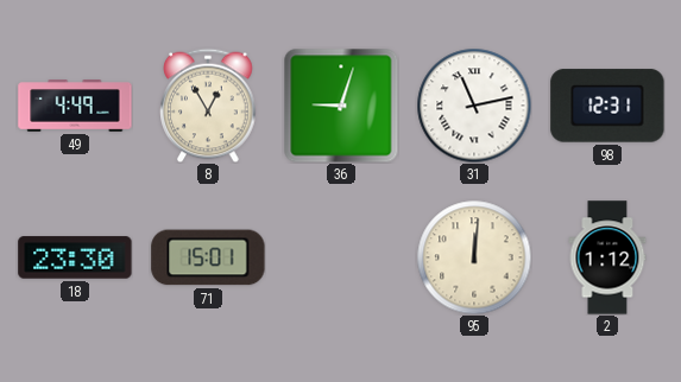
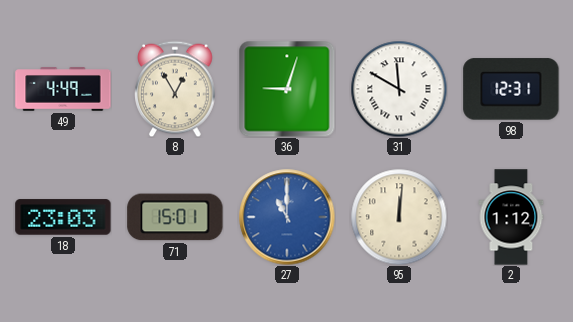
31: 11:13 -> 11:50 (399, 89)
18: 23:30 -> 23:03 (63, 217)
27: none -> 11:00 (287, 217)
